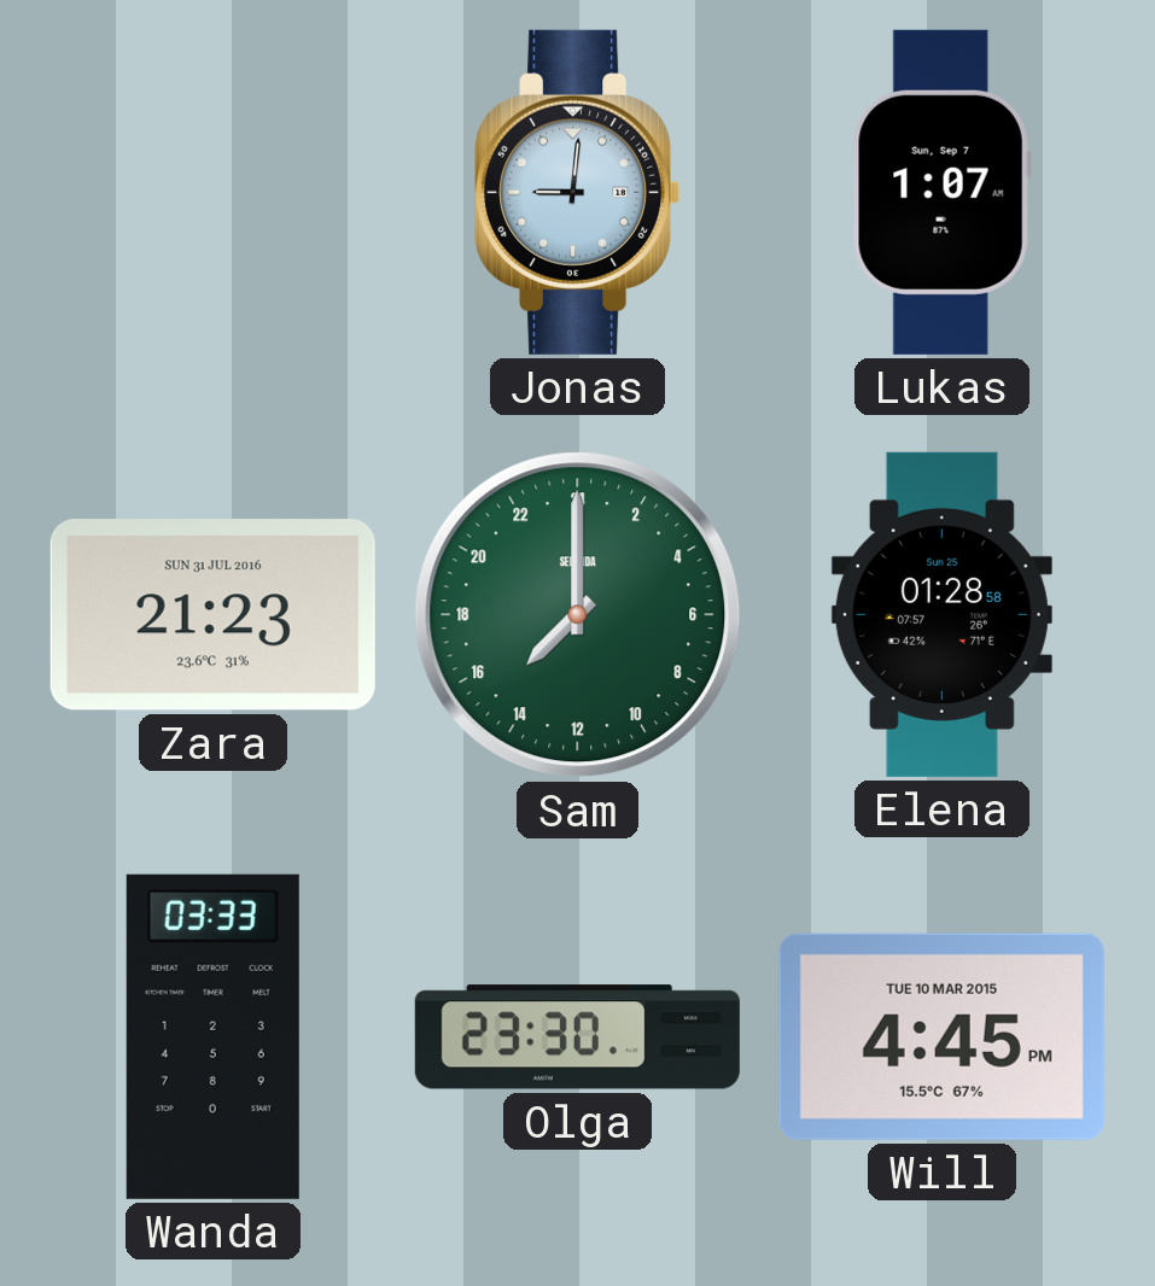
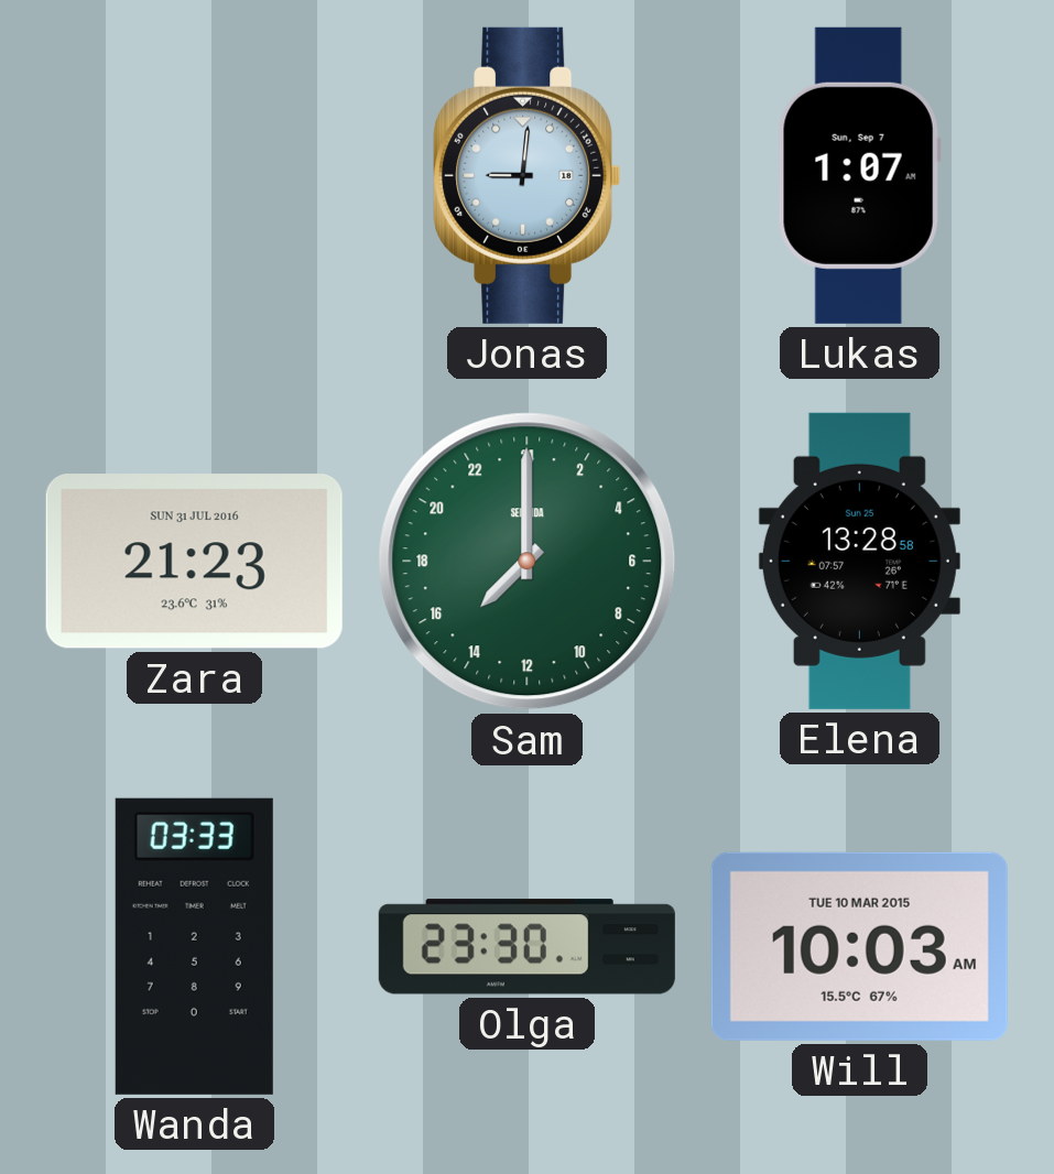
Elena: 01:28 -> 13:28 (859, 561)
Will: 4:45 -> 10:03 (859, 946)
